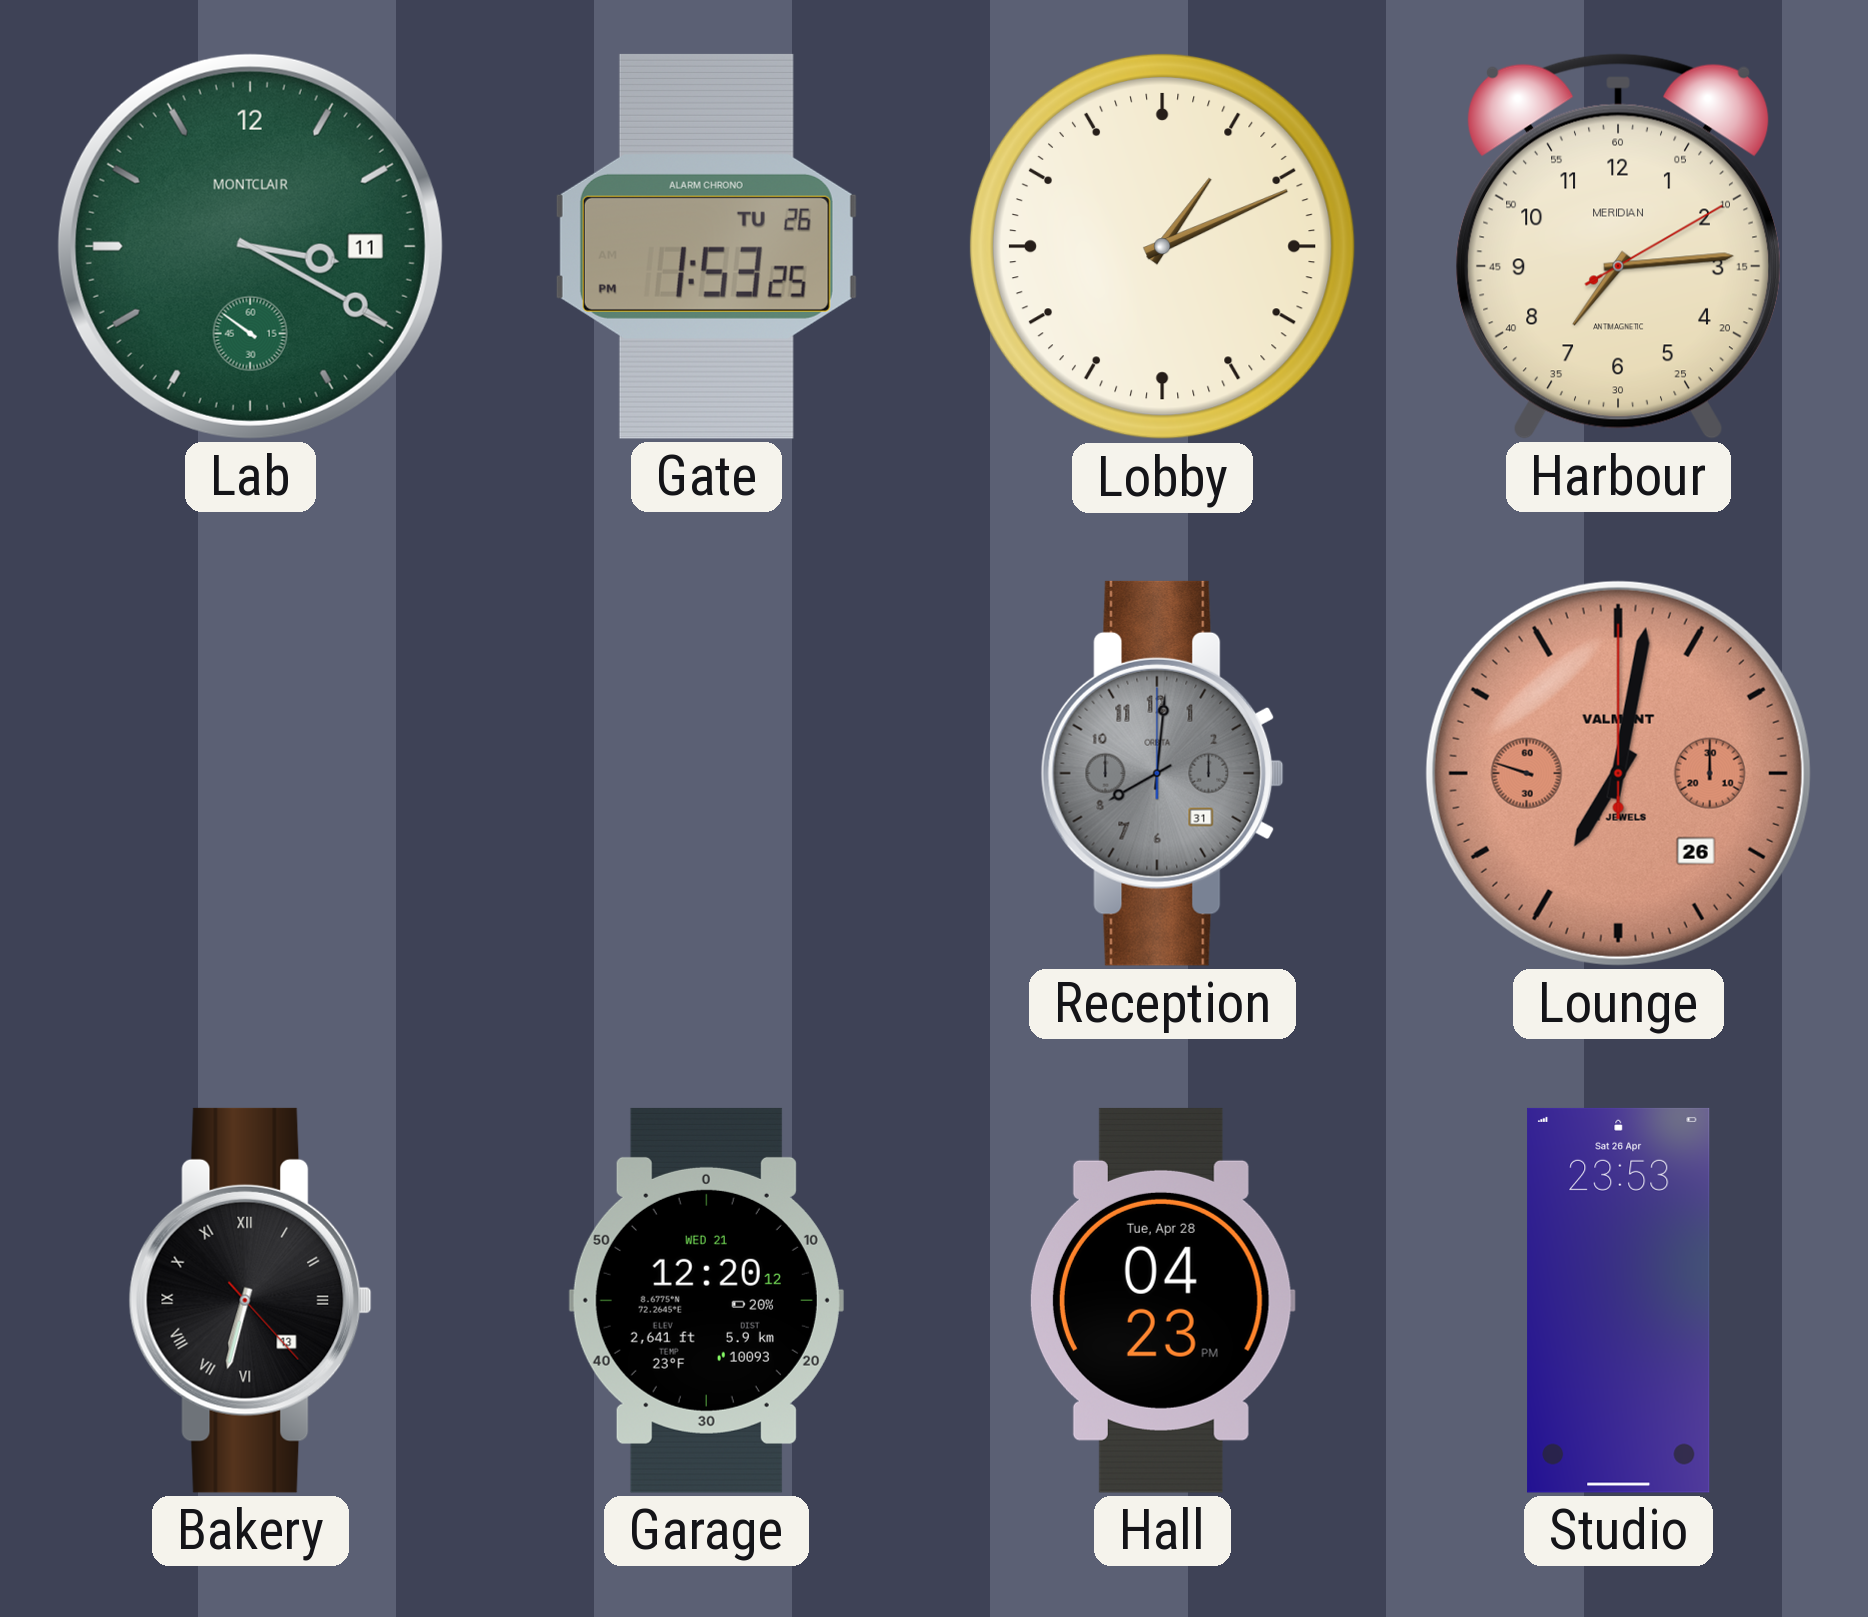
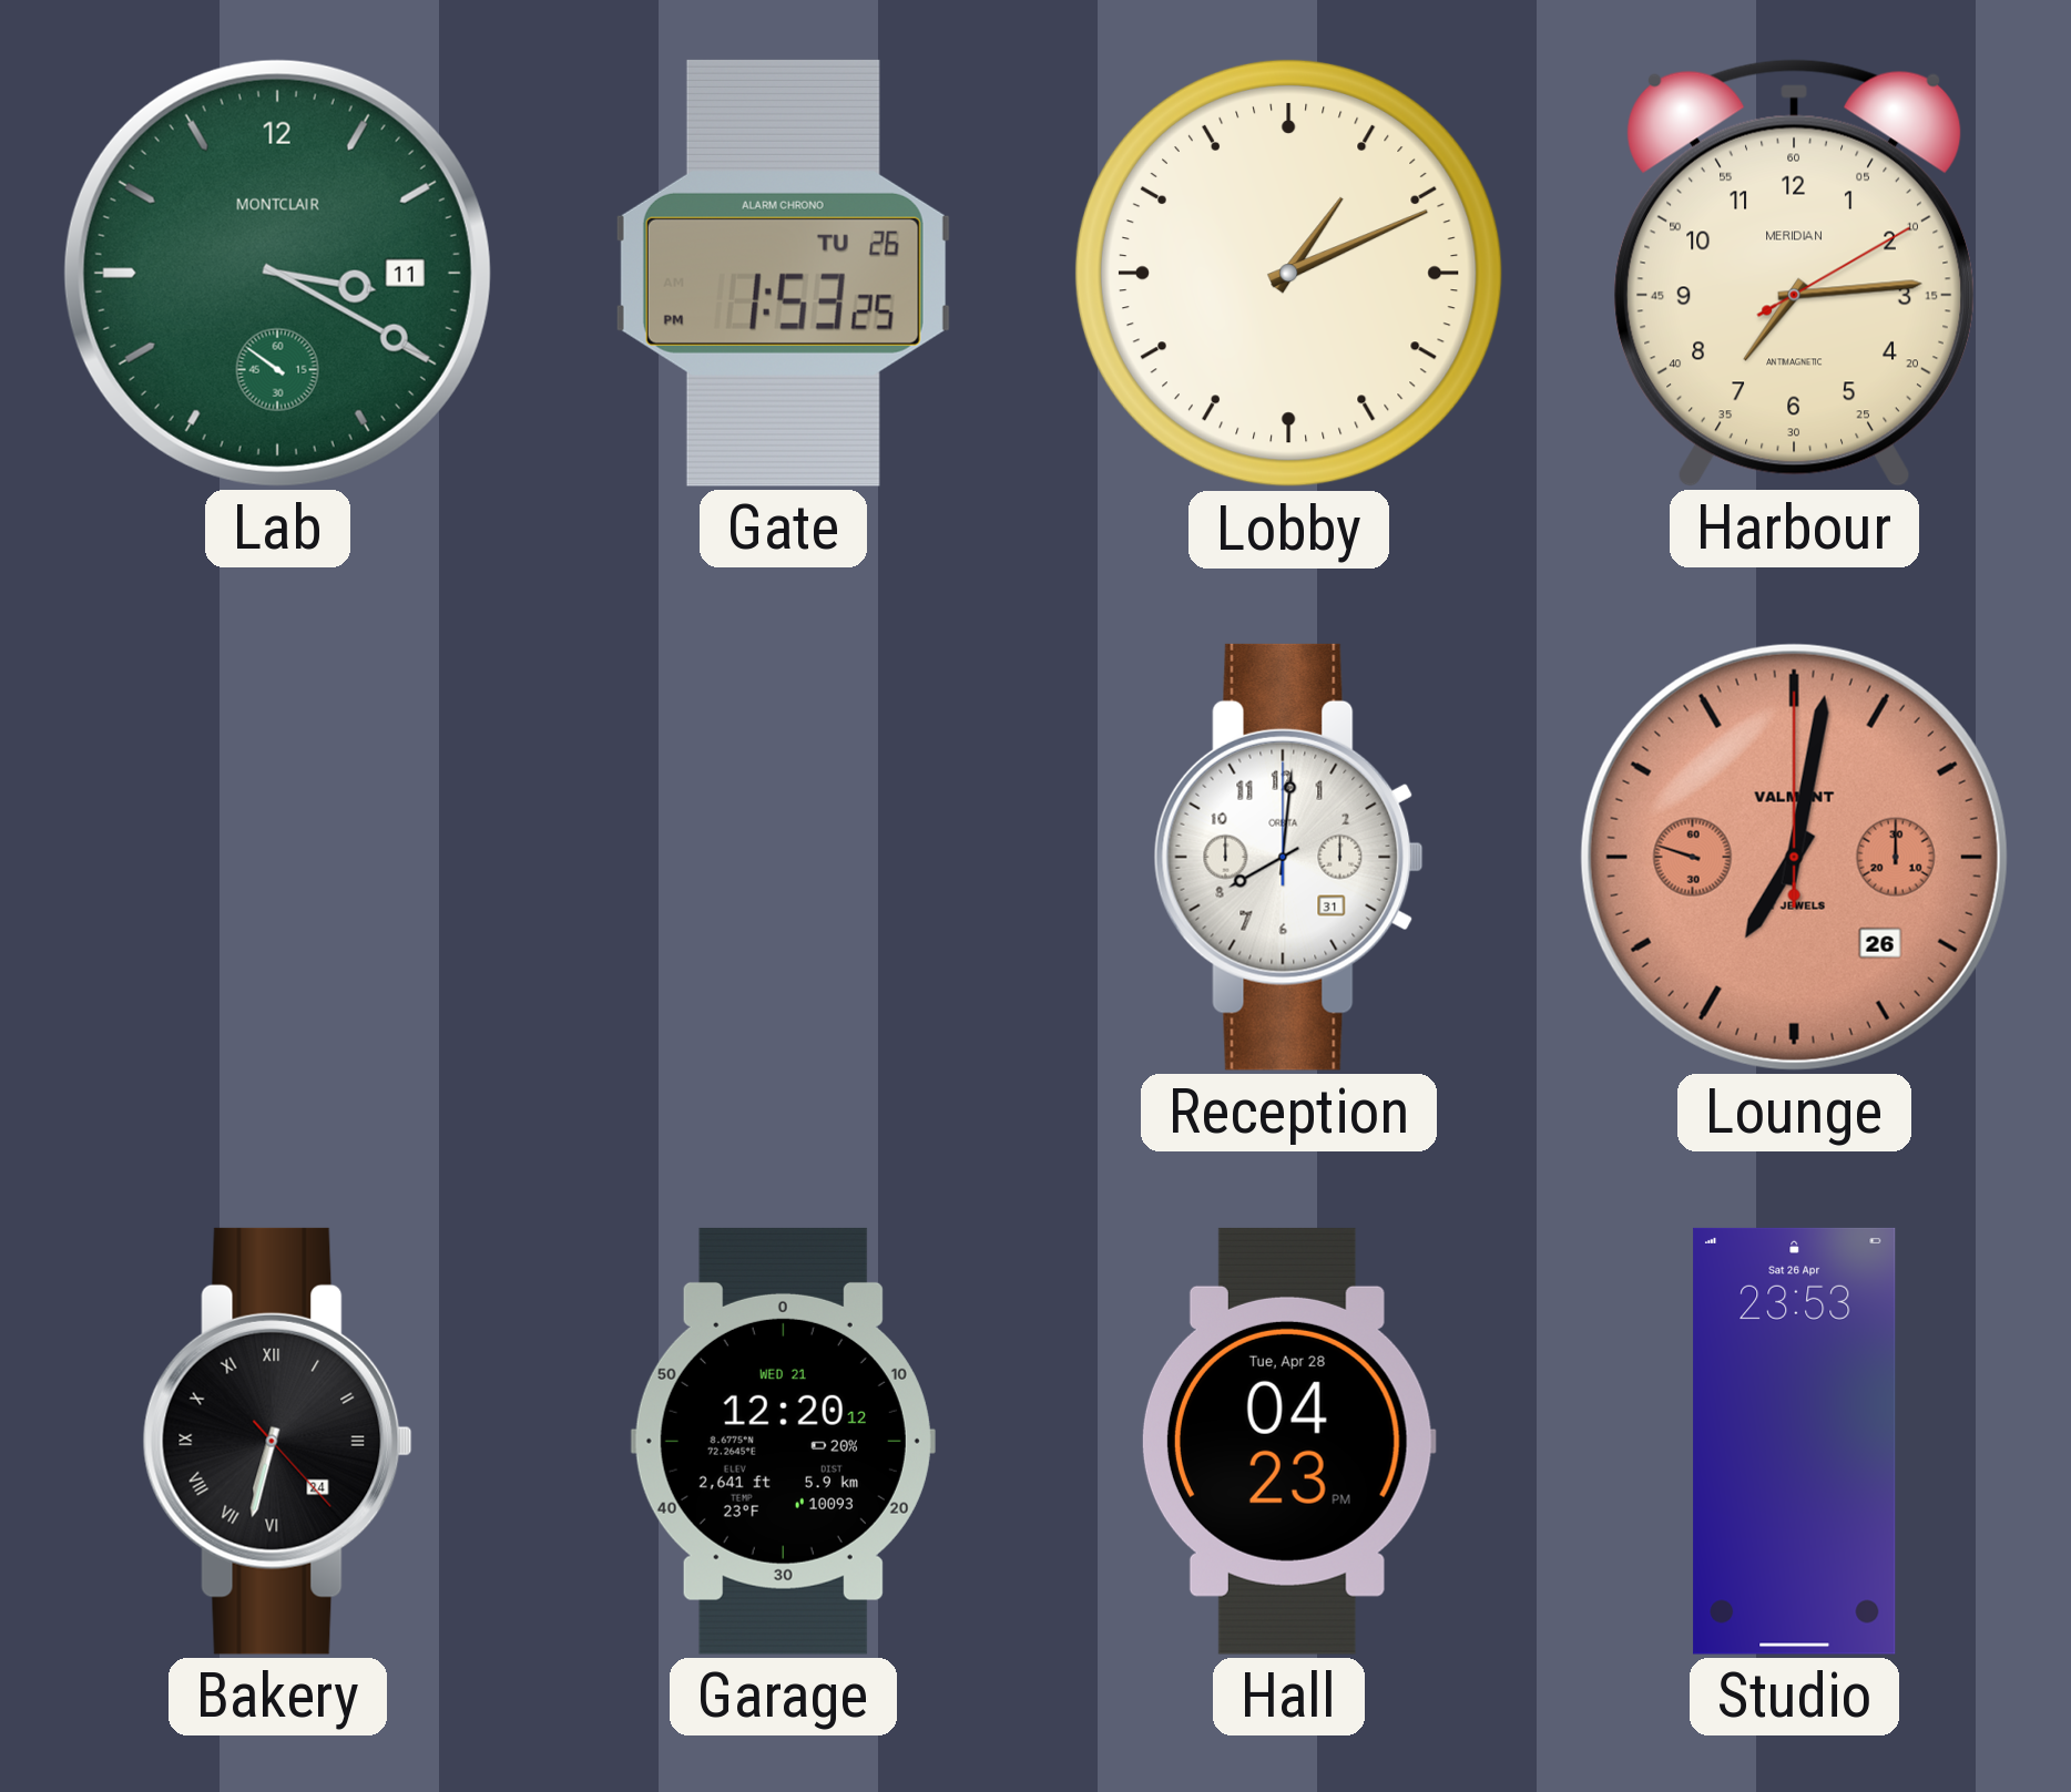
Reception dial: grey -> white (1288, 857)
Bakery date: 13 -> 24 (277, 1441)
